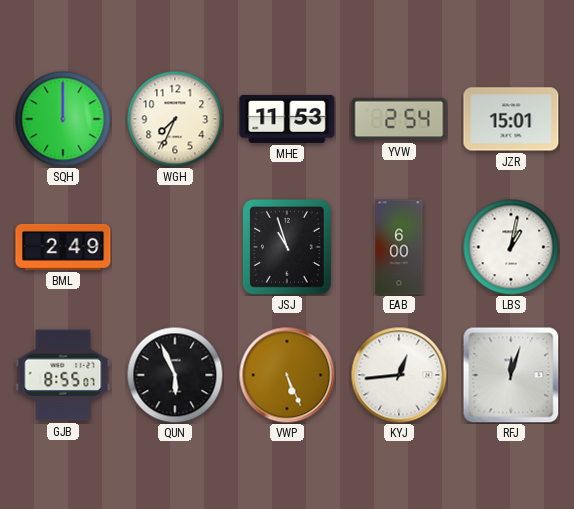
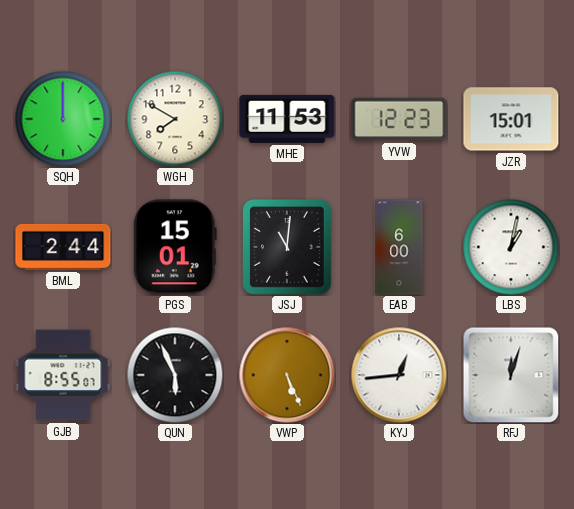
WGH: 7:34 -> 7:50 (175, 119)
YVW: 2:54 -> 12:23 (399, 119)
BML: 2:49 -> 2:44 (63, 247)
PGS: none -> 15:01 (175, 247)
JSJ: 10:57 -> 11:01 (287, 247)
